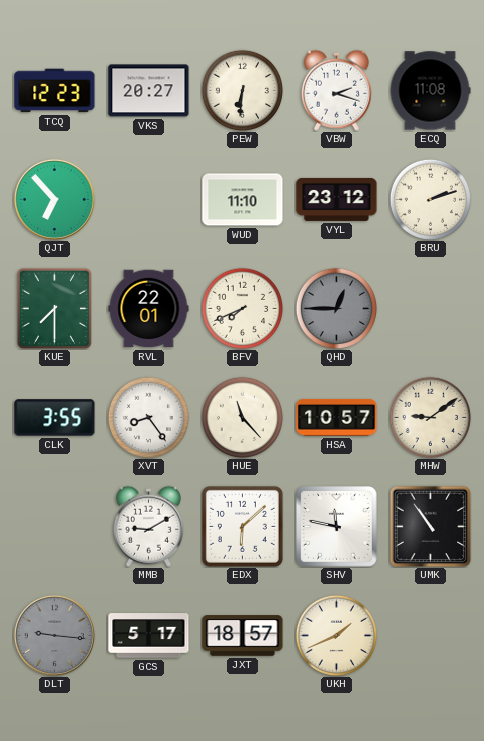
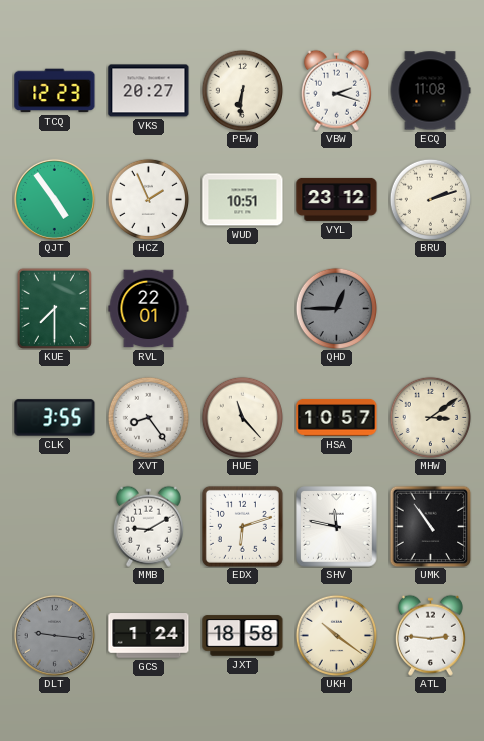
QJT: 6:53 -> 4:54 (54, 199)
HCZ: none -> 1:56 (148, 199)
WUD: 11:10 -> 10:51 (243, 200)
BFV: 7:41 -> none (242, 308)
MHW: 9:09 -> 3:09 (430, 417)
EDX: 6:08 -> 6:12 (242, 526)
GCS: 5:17 -> 1:24 (149, 636)
JXT: 18:57 -> 18:58 (243, 636)
UKH: 1:41 -> 10:21 (336, 635)
ATL: none -> 2:46 (430, 635)
